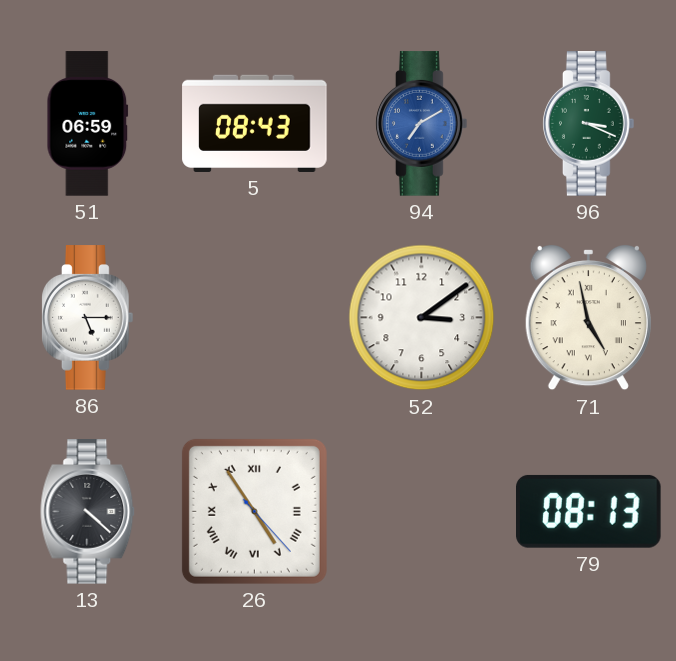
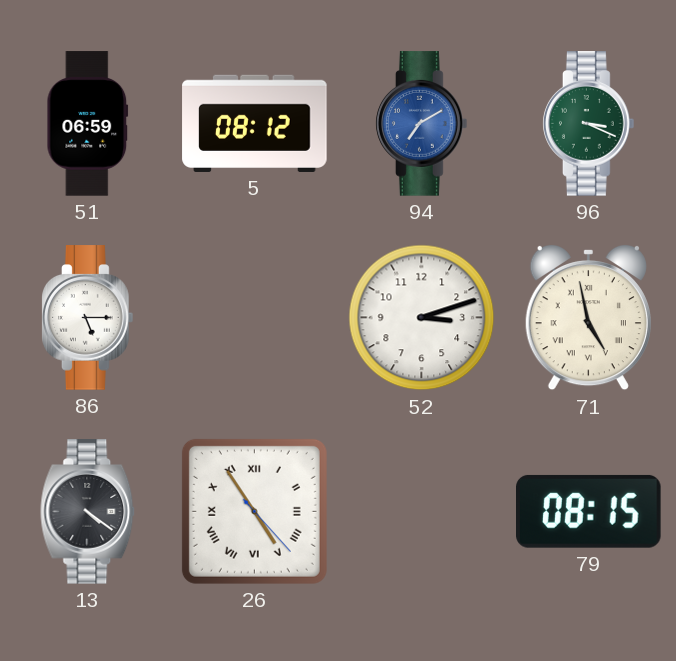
5: 08:43 -> 08:12 (255, 123)
52: 3:09 -> 3:12 (422, 318)
13: 4:22 -> 4:21 (88, 512)
79: 08:13 -> 08:15 (589, 511)
